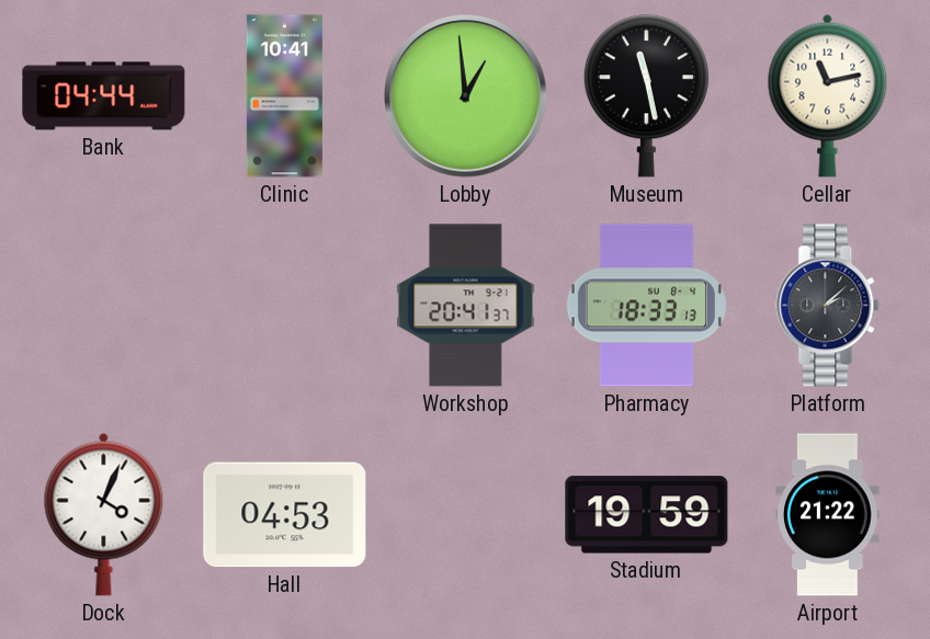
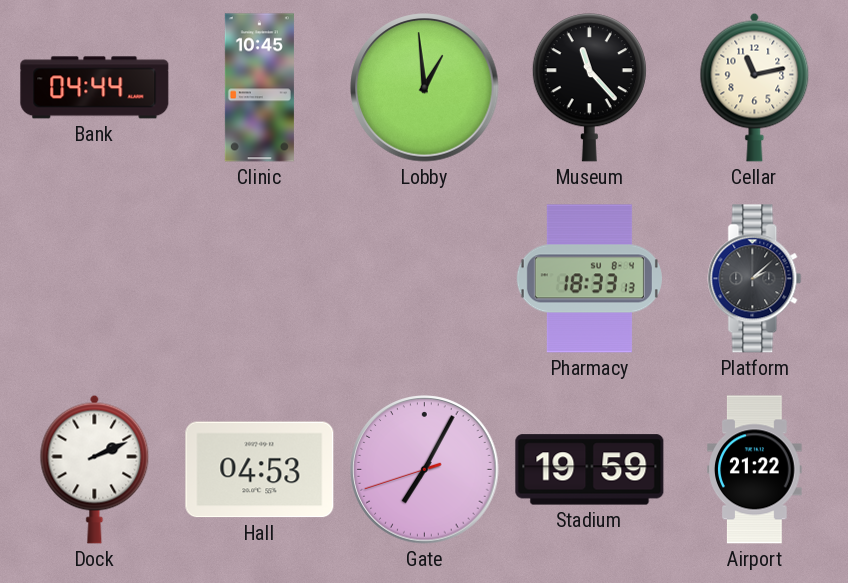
Clinic: 10:41 -> 10:45 (259, 88)
Museum: 11:28 -> 11:23 (589, 88)
Workshop: 20:41 -> none (466, 306)
Dock: 4:04 -> 2:11 (95, 469)
Gate: none -> 7:04 (425, 470)
